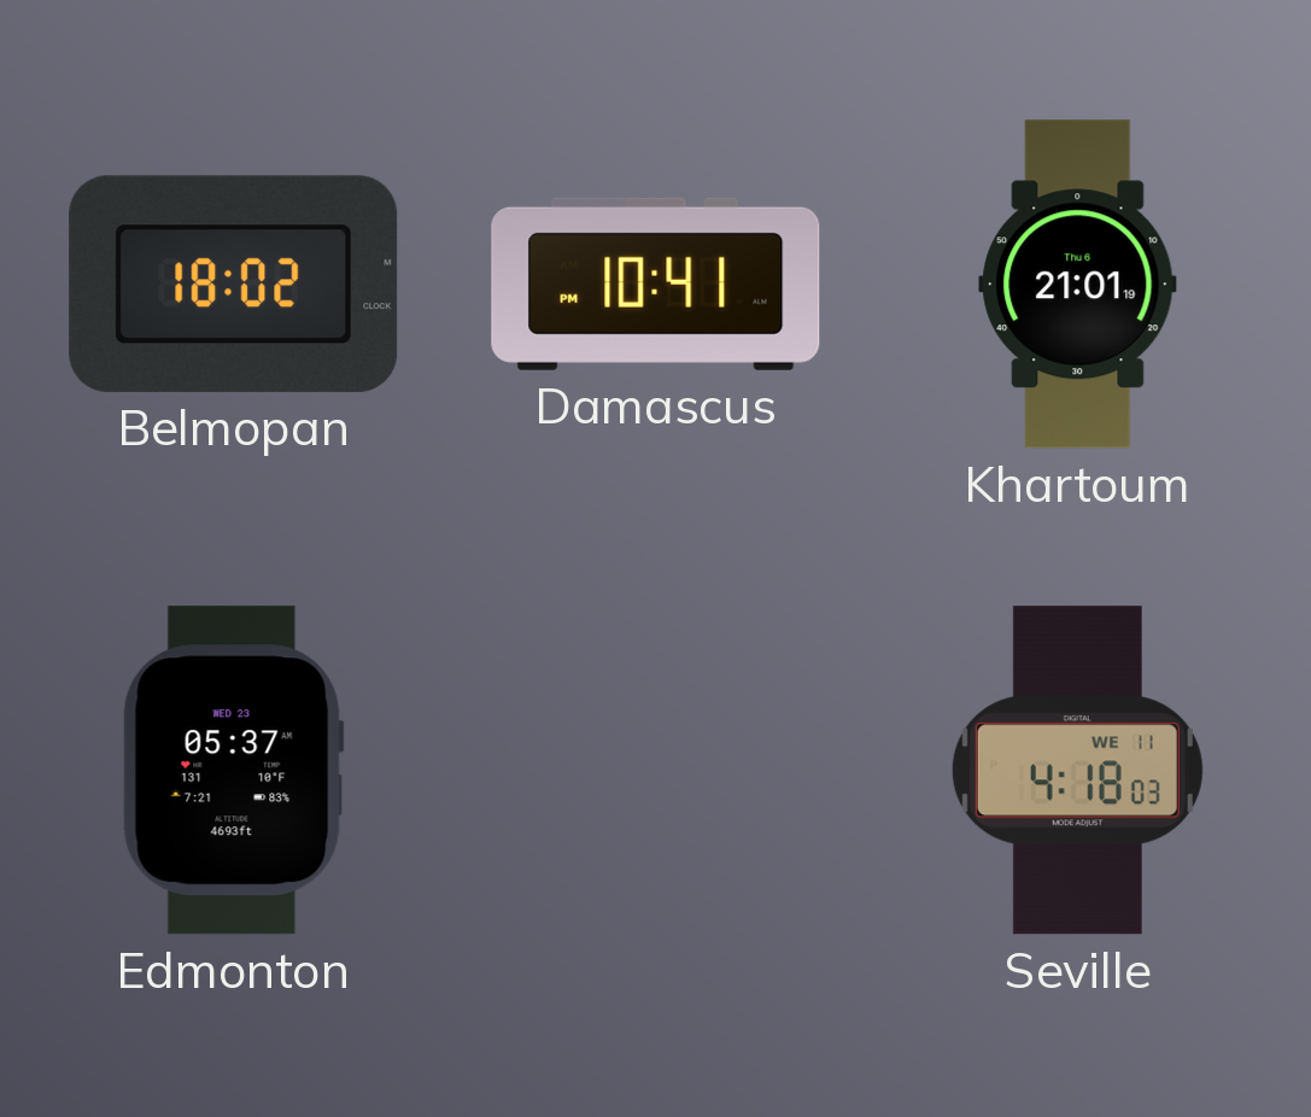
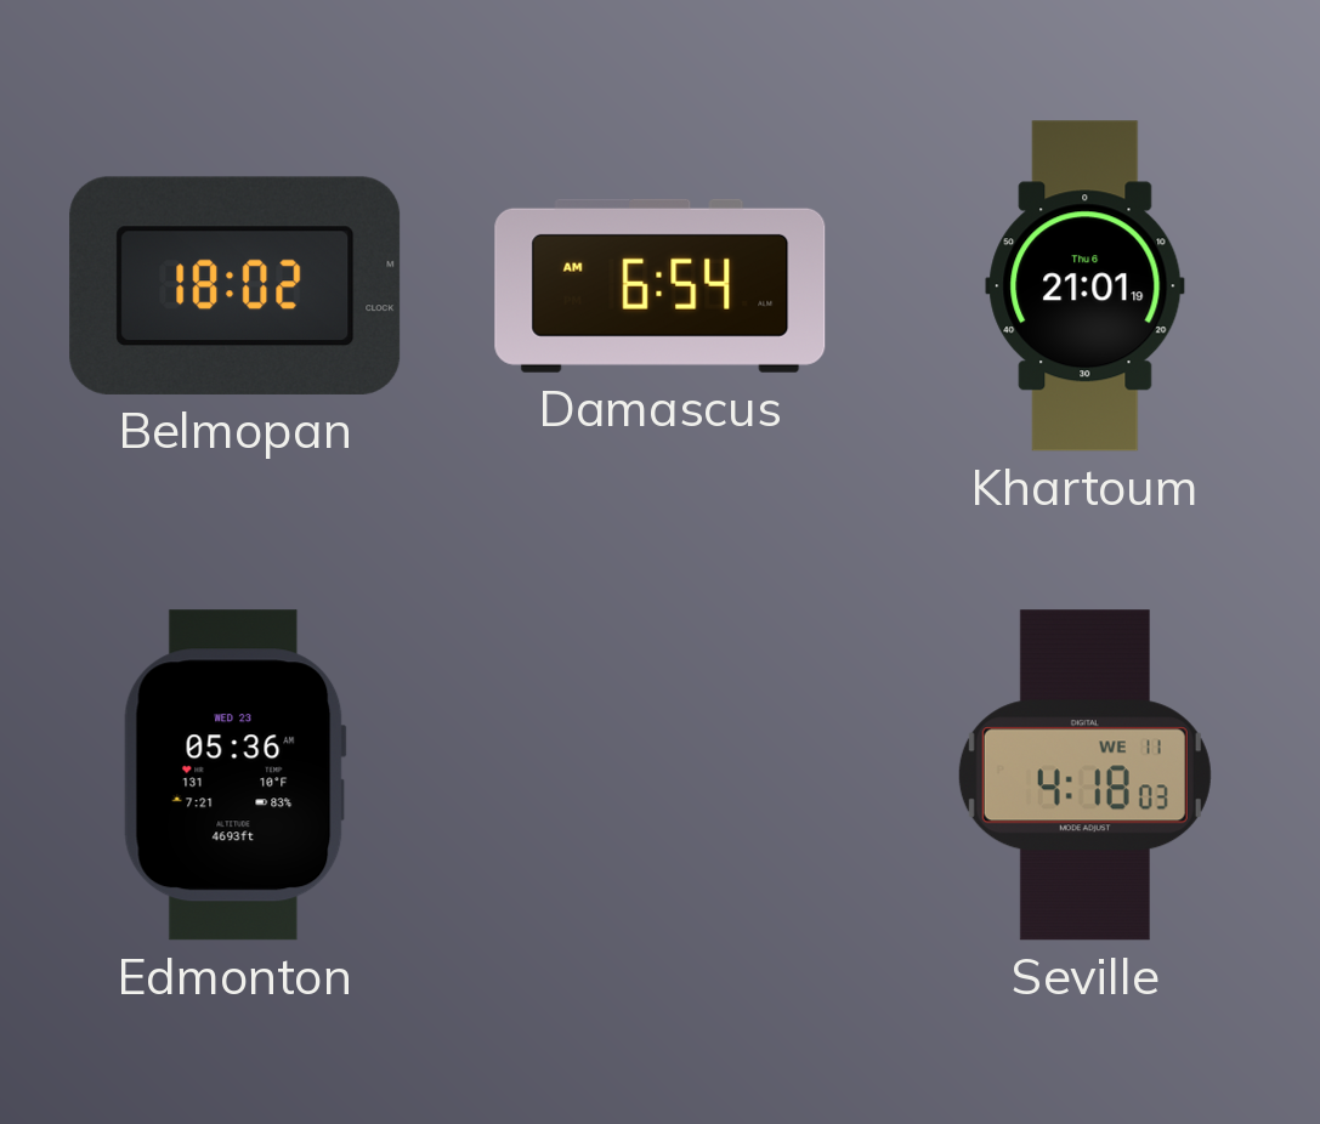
Damascus: 10:41 -> 6:54 (661, 285)
Edmonton: 05:37 -> 05:36 (234, 776)
